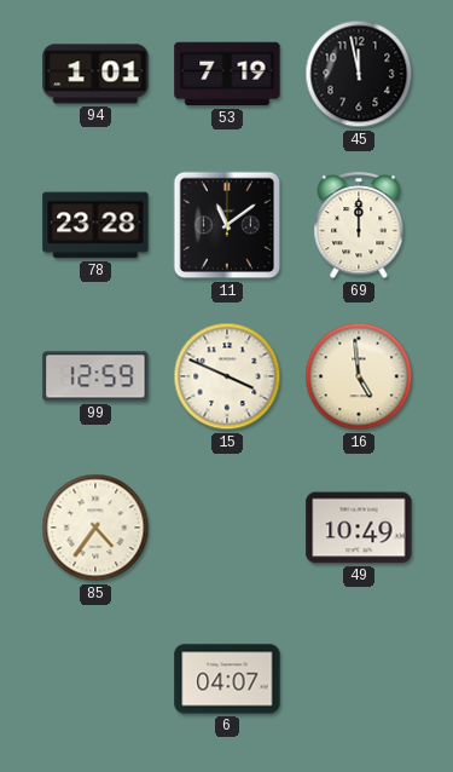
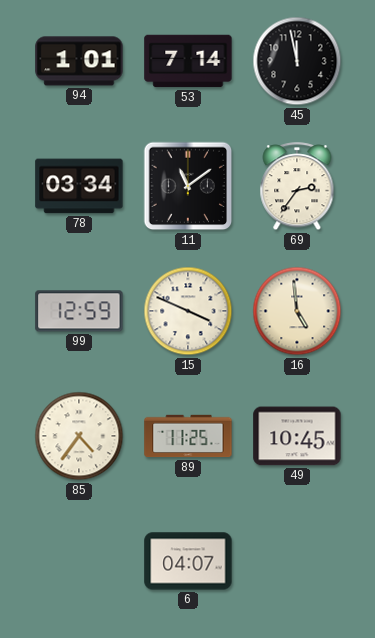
53: 7:19 -> 7:14 (188, 61)
78: 23:28 -> 03:34 (79, 186)
69: 12:00 -> 2:36 (297, 187)
89: none -> 11:25 (188, 436)
49: 10:49 -> 10:45 (297, 436)
